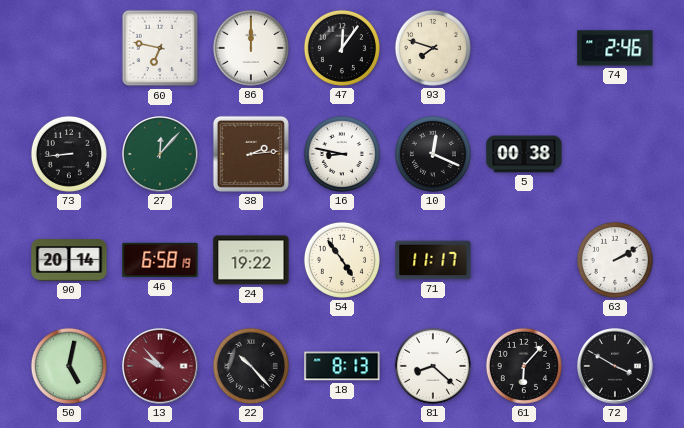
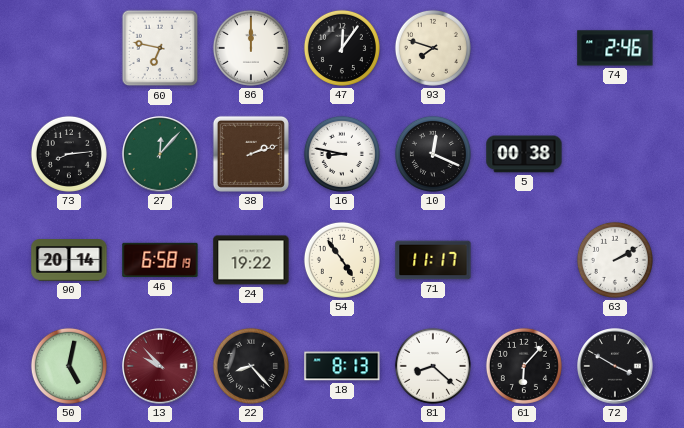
73: 8:44 -> 8:14 (69, 154)
38: 2:14 -> 2:12 (251, 154)
22: 10:23 -> 8:23 (251, 366)
